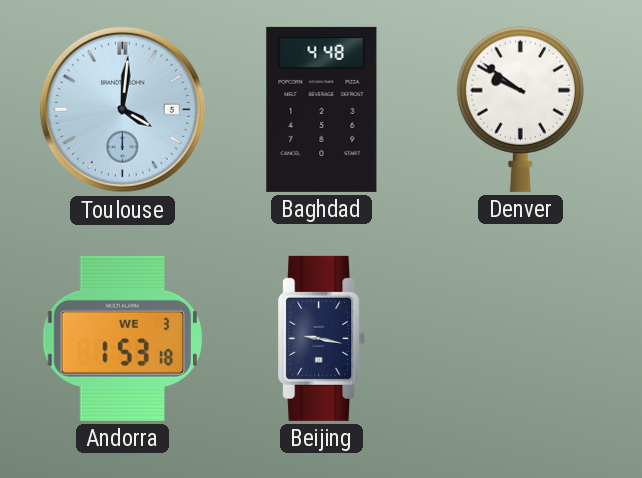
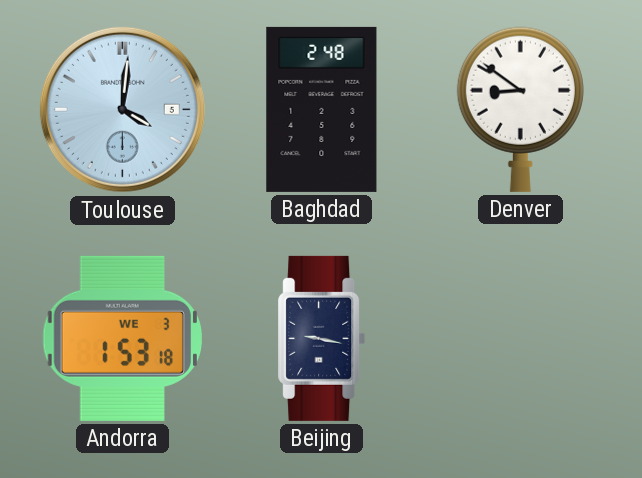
Baghdad: 4:48 -> 2:48 (322, 109)
Denver: 9:51 -> 8:51 (520, 109)
